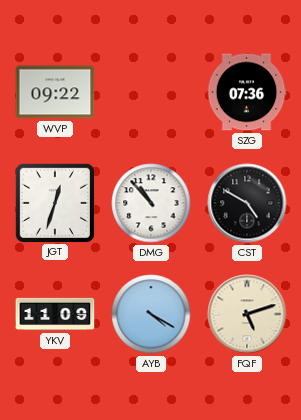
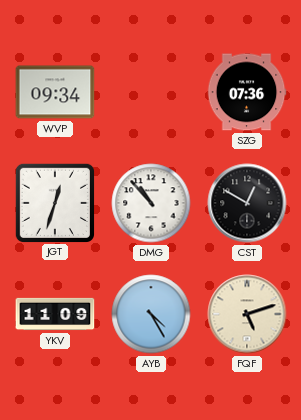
WVP: 09:22 -> 09:34 (55, 92)
CST: 4:50 -> 12:50 (247, 203)
AYB: 4:20 -> 4:25 (151, 314)
